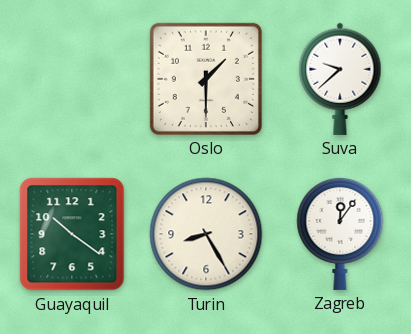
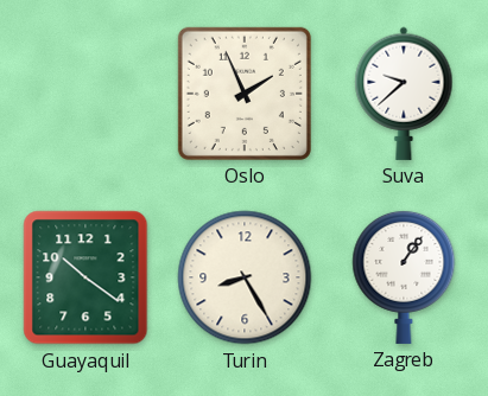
Oslo: 1:30 -> 1:56 (245, 94)
Zagreb: 12:06 -> 1:06 (404, 276)
